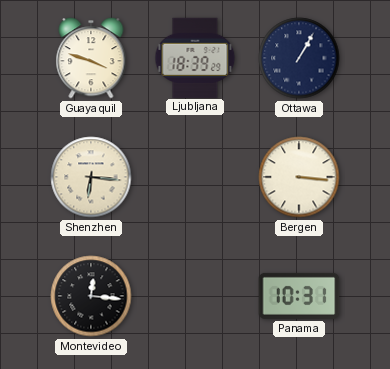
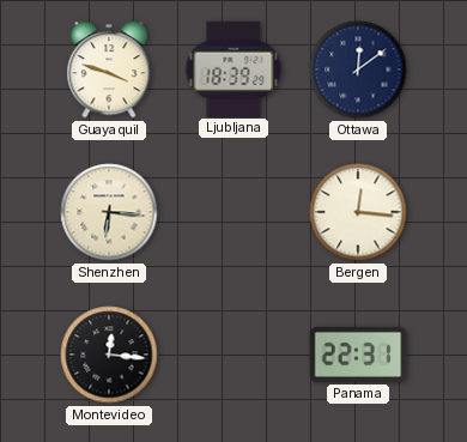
Ottawa: 1:05 -> 12:09 (358, 69)
Bergen: 3:16 -> 12:16 (358, 212)
Panama: 10:31 -> 22:31 (358, 355)
